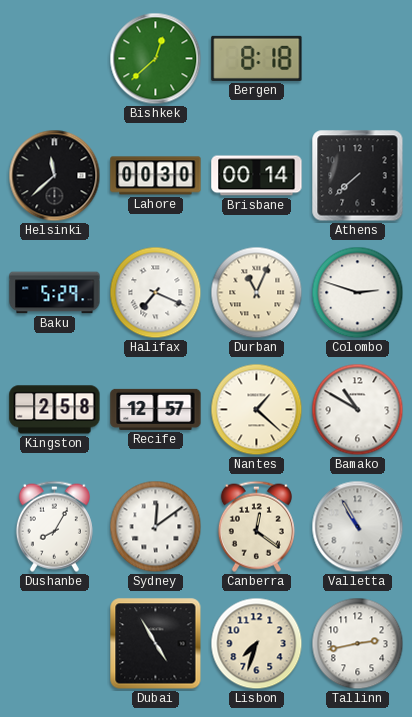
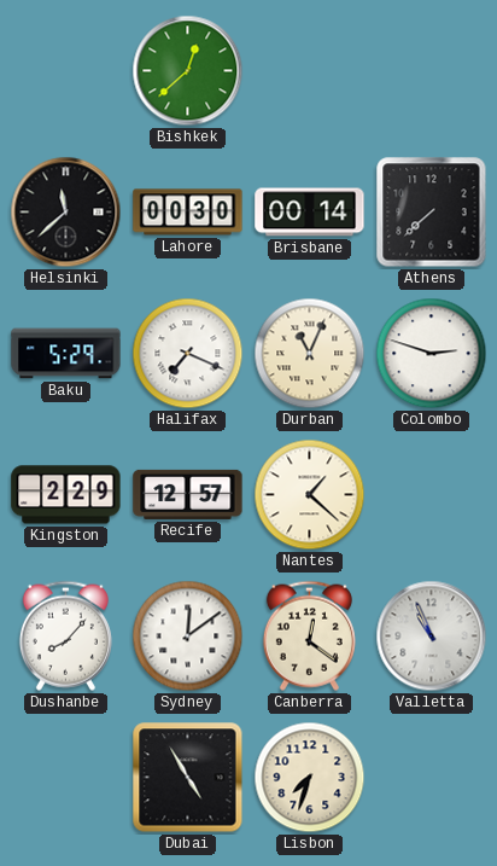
Bergen: 8:18 -> none (257, 58)
Kingston: 2:58 -> 2:29 (66, 495)
Bamako: 10:50 -> none (358, 410)
Dushanbe: 8:05 -> 8:07 (65, 635)
Valletta: 10:55 -> 10:56 (432, 637)
Tallinn: 2:43 -> none (358, 644)
